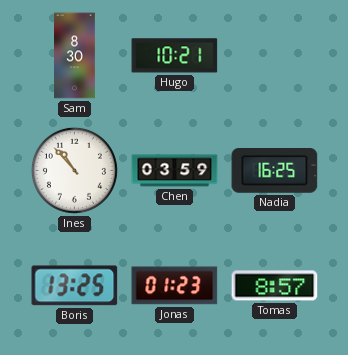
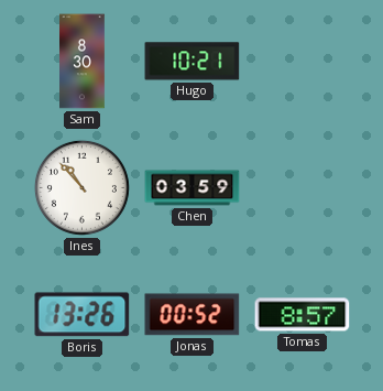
Nadia: 16:25 -> none (275, 171)
Boris: 13:25 -> 13:26 (83, 315)
Jonas: 01:23 -> 00:52 (193, 315)
